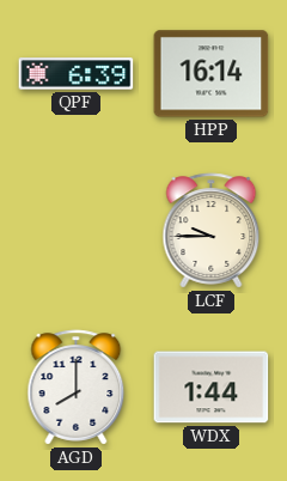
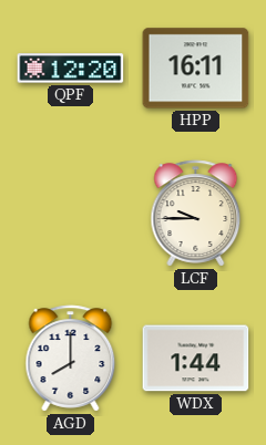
QPF: 6:39 -> 12:20 (71, 69)
HPP: 16:14 -> 16:11 (196, 69)
